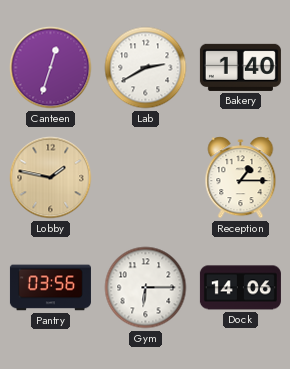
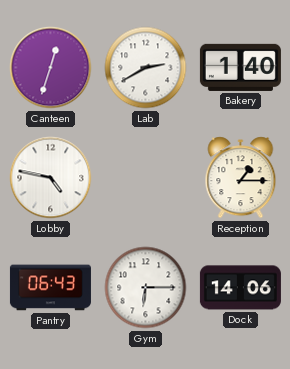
Lobby: 1:47 -> 4:47 (51, 178)
Lobby dial: champagne -> white (51, 178)
Pantry: 03:56 -> 06:43 (50, 288)
